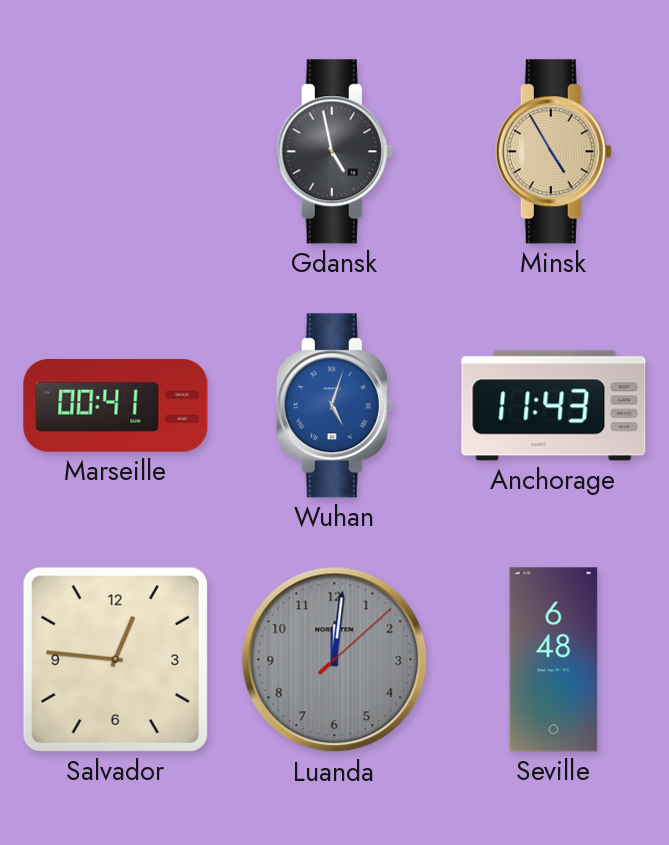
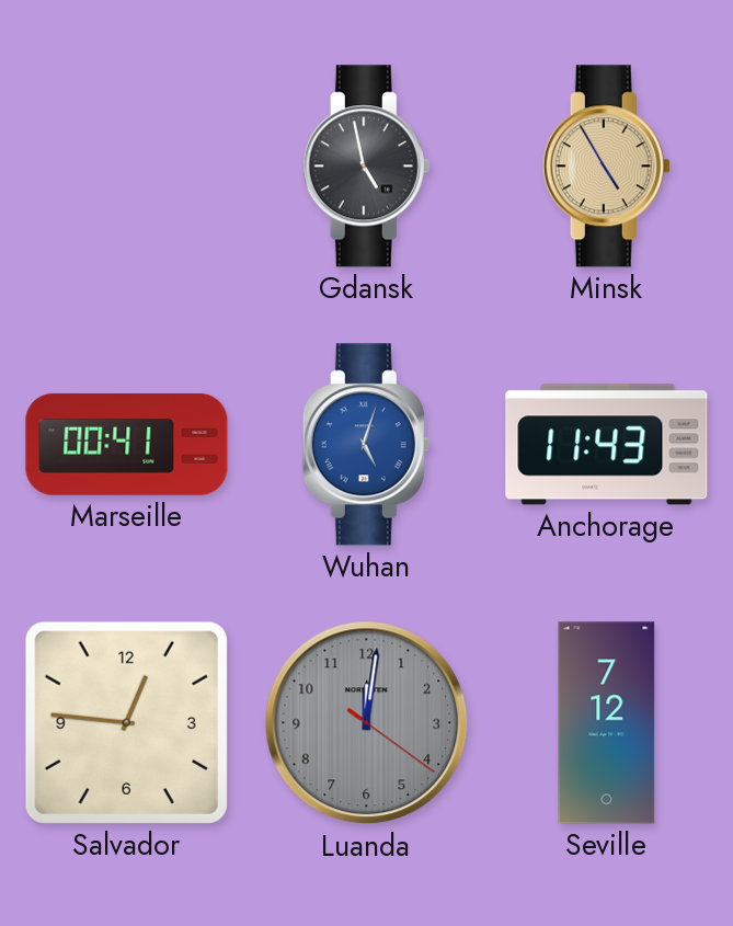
Luanda: 12:01:08 -> 12:01:21 (367, 723)
Seville: 6:48 -> 7:12 (607, 723)
